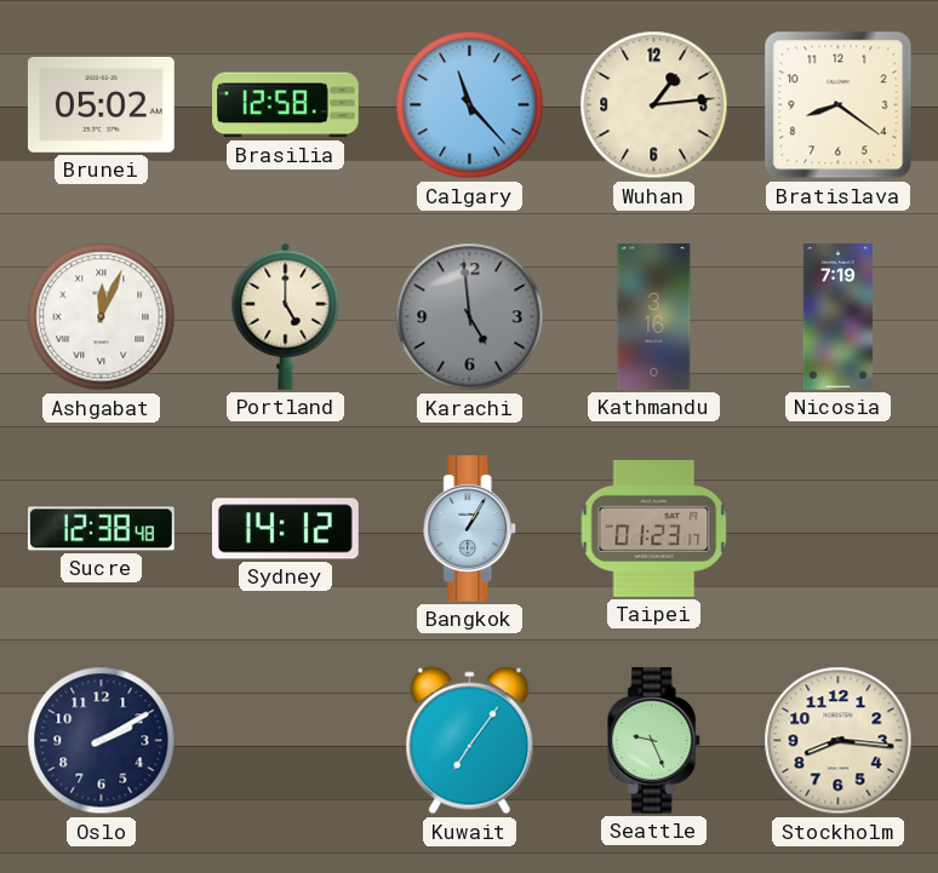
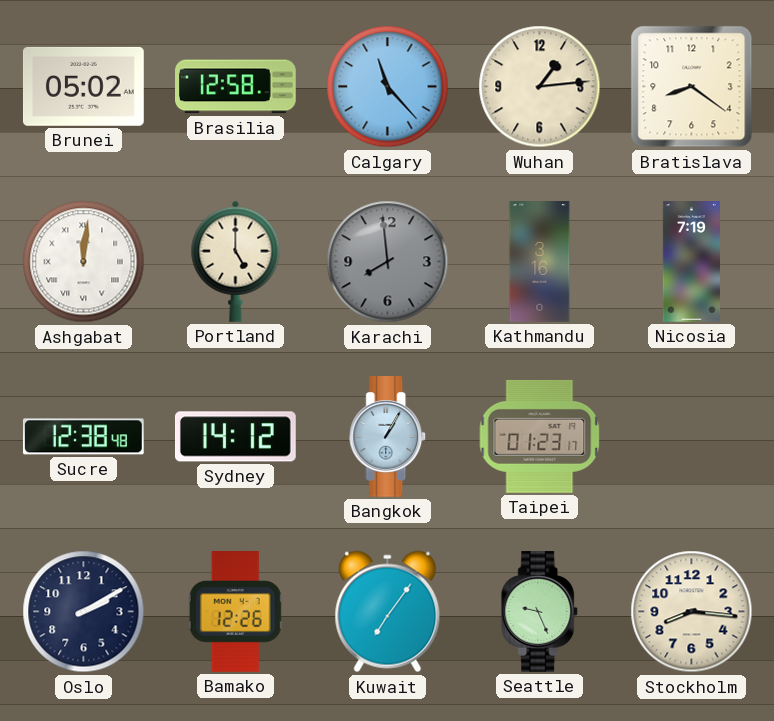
Ashgabat: 12:04 -> 12:01 (84, 262)
Karachi: 4:59 -> 7:59 (388, 262)
Bamako: none -> 12:26 (235, 612)
